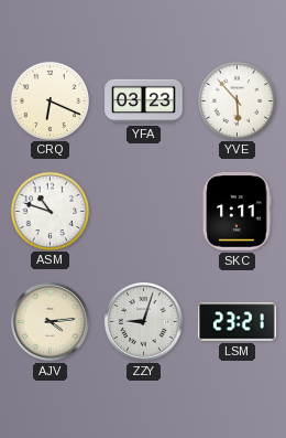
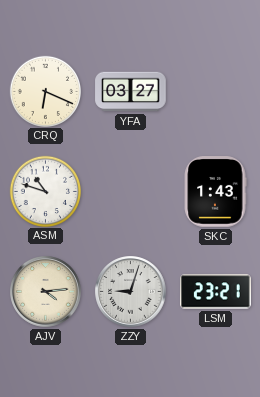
YFA: 03:23 -> 03:27 (131, 92)
YVE: 5:53 -> none (237, 100)
SKC: 1:11 -> 1:43 (215, 192)
